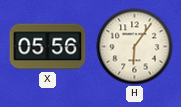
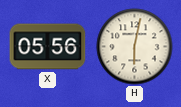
H: 6:06 -> 6:02 (135, 47)
